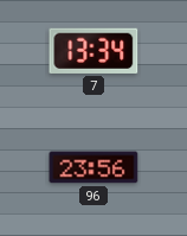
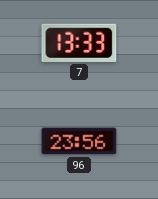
7: 13:34 -> 13:33 (79, 43)
